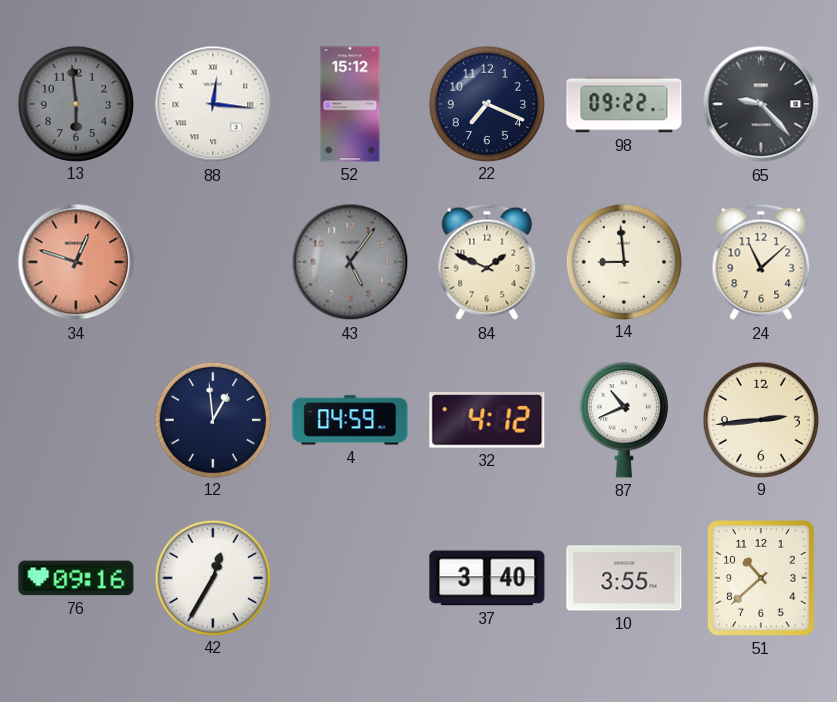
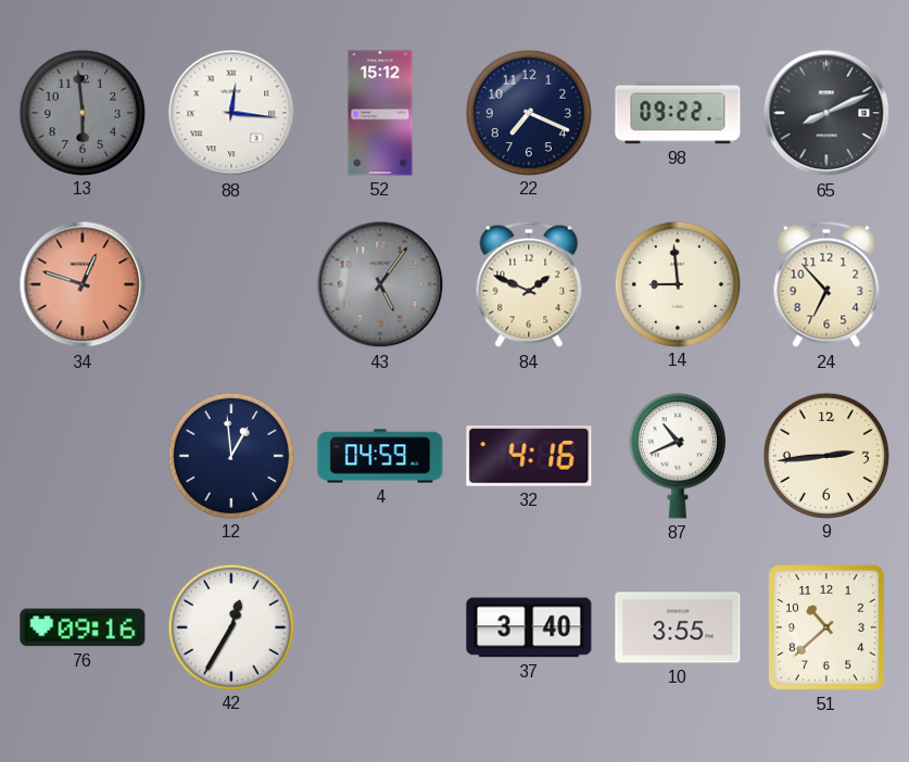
65: 9:23 -> 8:11 (826, 113)
24: 11:08 -> 6:53 (826, 284)
32: 4:12 -> 4:16 (529, 456)
